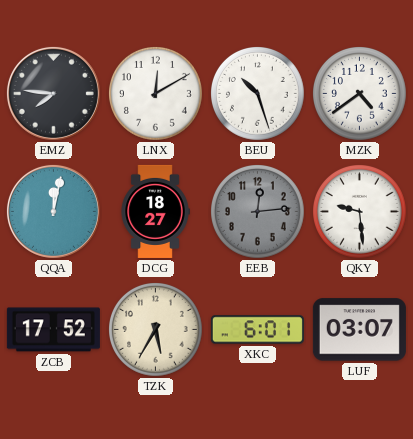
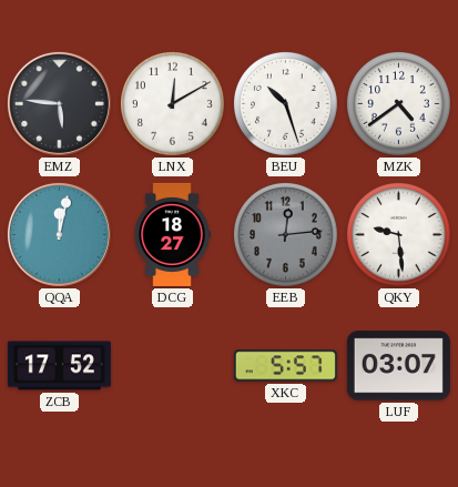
EMZ: 7:46 -> 5:46 (59, 103)
TZK: 5:35 -> none (156, 330)
XKC: 6:01 -> 5:57 (285, 366)
